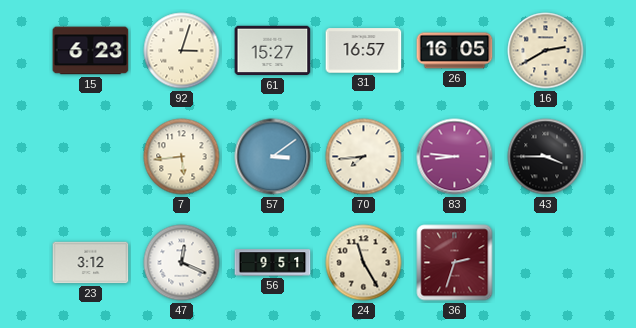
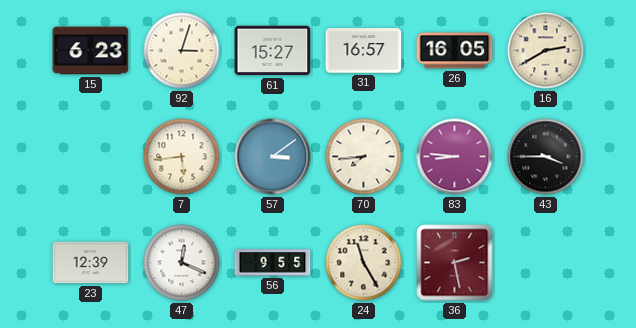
23: 3:12 -> 12:39 (91, 263)
56: 9:51 -> 9:55 (273, 263)
36: 2:33 -> 2:28 (455, 263)
